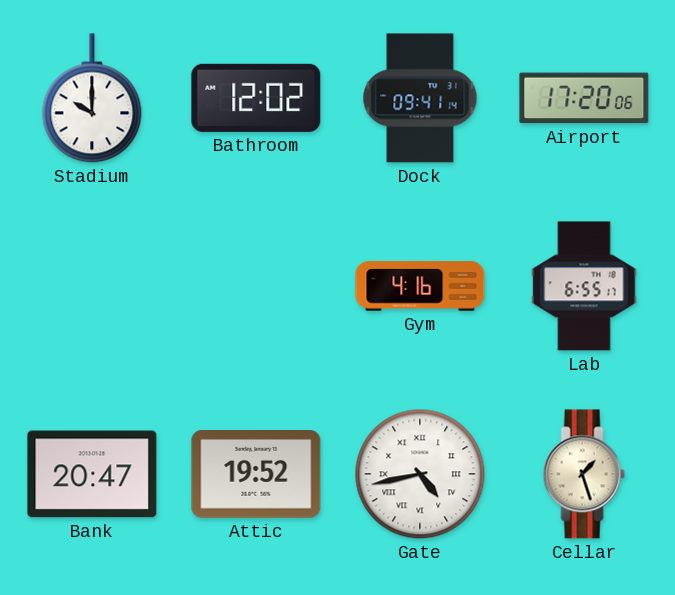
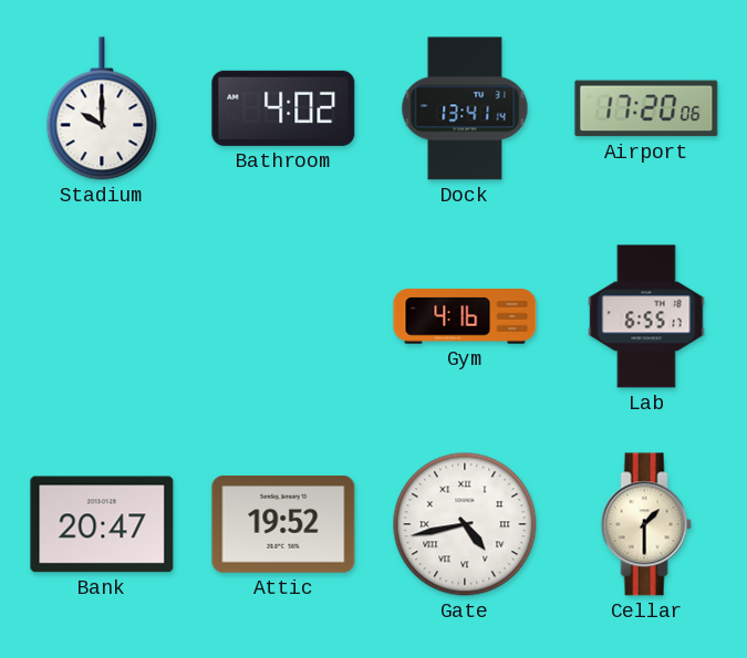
Bathroom: 12:02 -> 4:02 (283, 108)
Dock: 09:41 -> 13:41 (465, 108)
Cellar: 1:27 -> 1:30 (646, 524)
